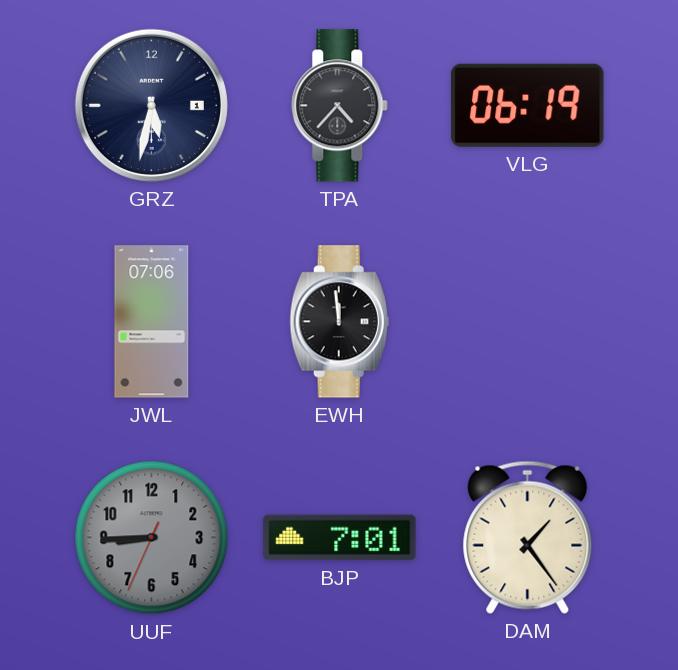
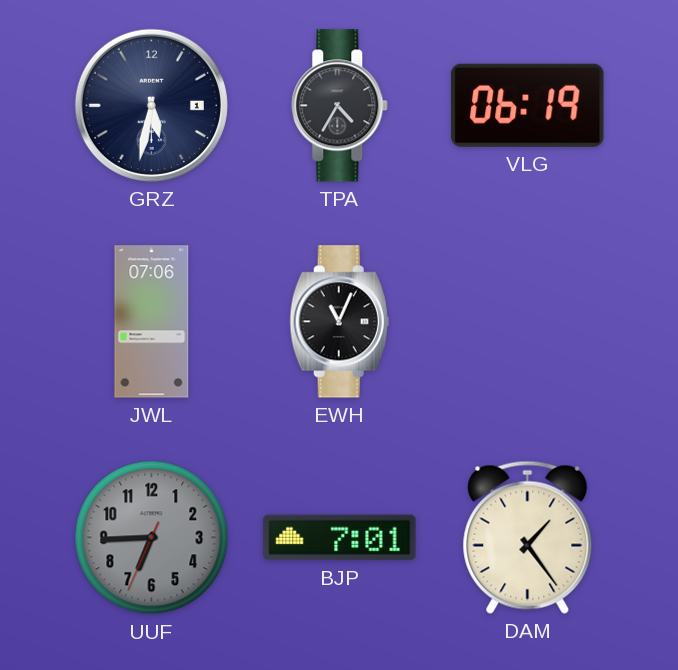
TPA: 4:37 -> 4:35 (340, 106)
EWH: 11:59 -> 11:04 (339, 322)
UUF: 8:44 -> 6:44 (152, 538)
